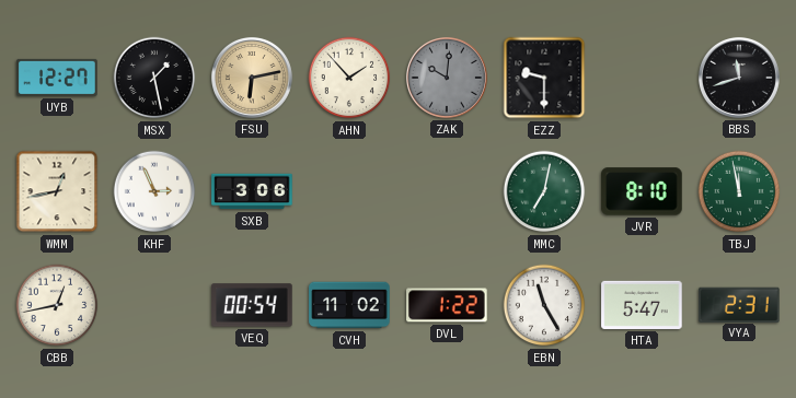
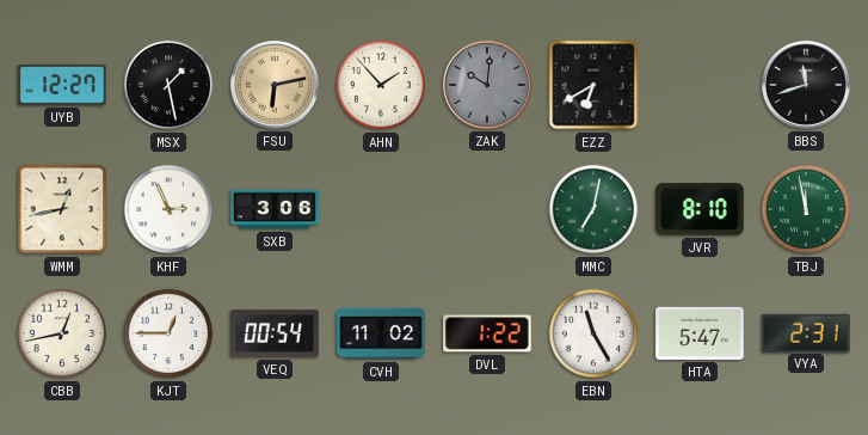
EZZ: 9:30 -> 6:40 (593, 85)
KJT: none -> 12:45 (168, 333)
